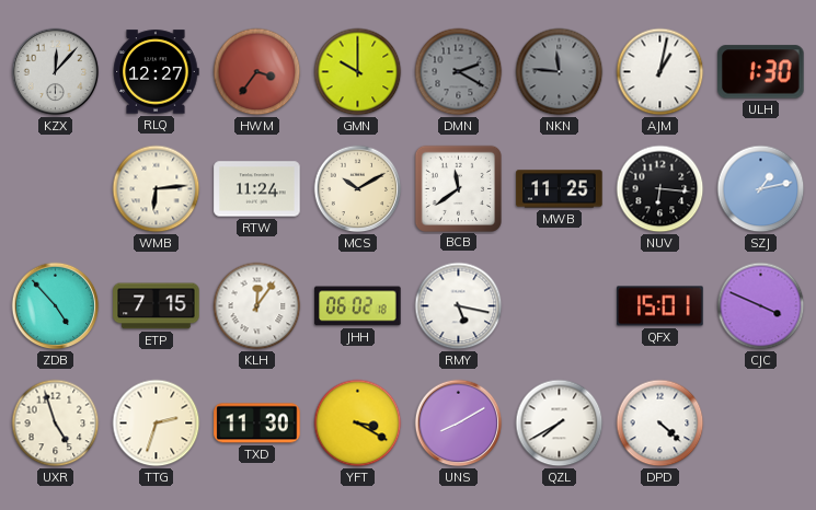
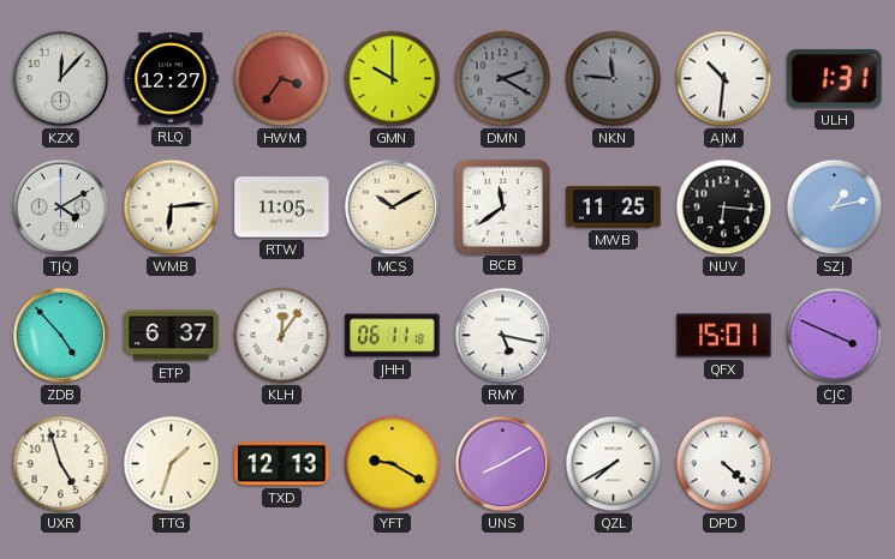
AJM: 1:02 -> 10:31 (724, 79)
ULH: 1:30 -> 1:31 (835, 79)
TJQ: none -> 4:10 (61, 208)
RTW: 11:24 -> 11:05 (282, 208)
ETP: 7:15 -> 6:37 (172, 336)
JHH: 06:02 -> 06:11 (393, 336)
TTG: 2:33 -> 1:33 (172, 464)
TXD: 11:30 -> 12:13 (282, 464)
YFT: 3:20 -> 9:20 (393, 464)
